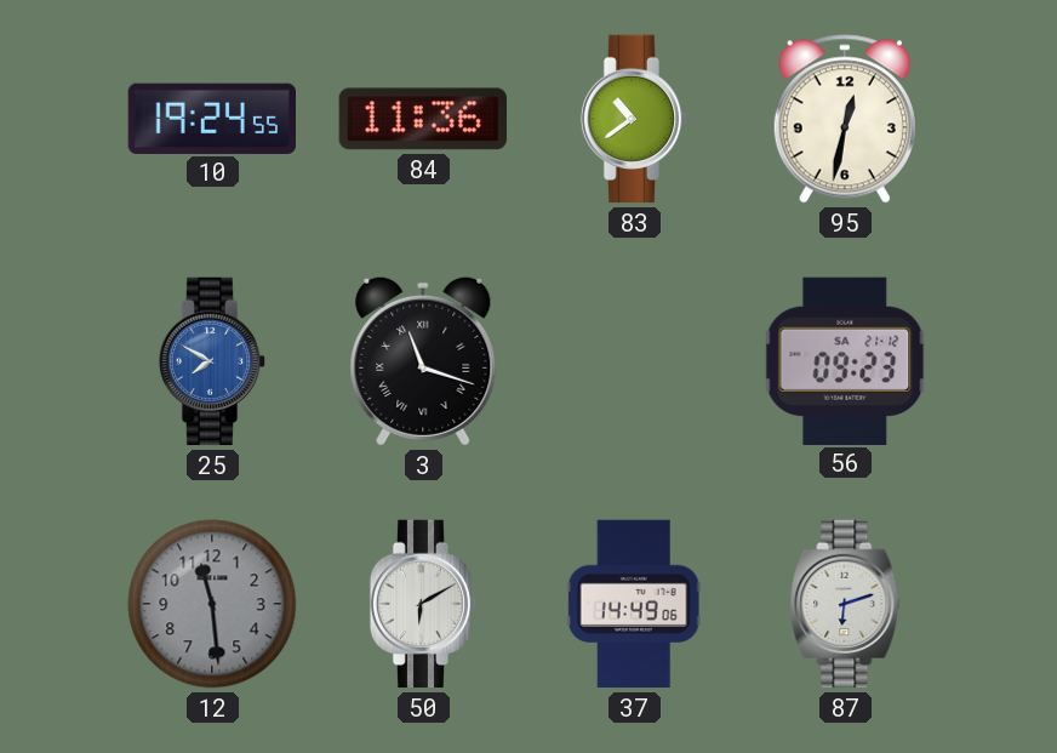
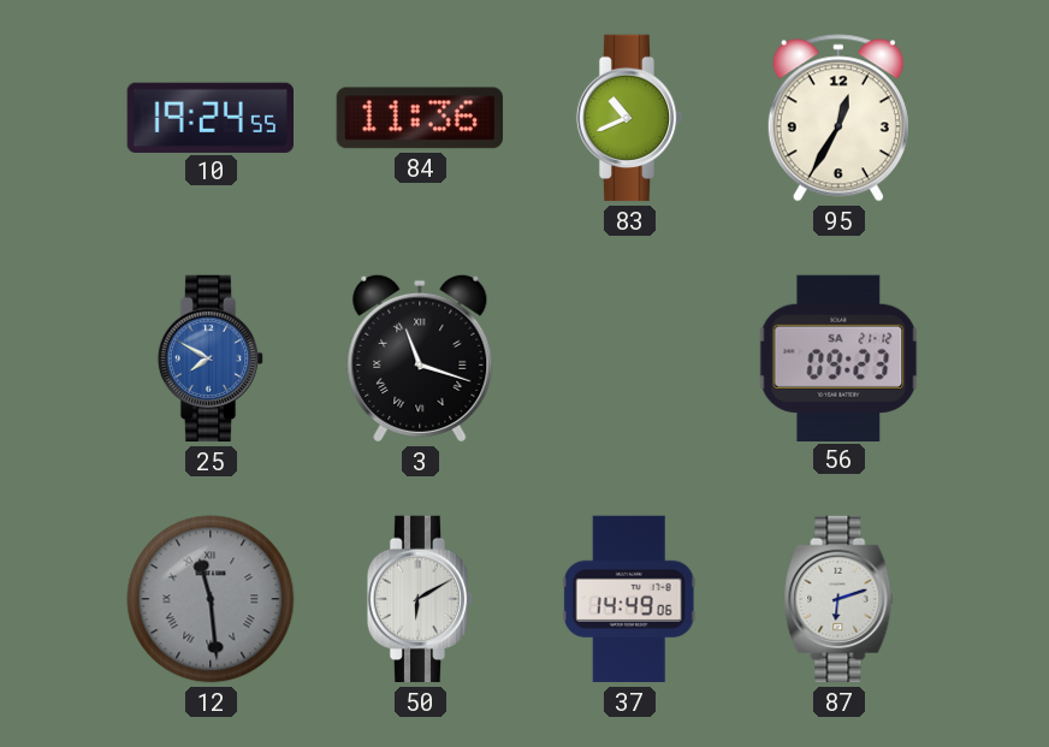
83: 10:39 -> 10:41 (629, 118)
95: 12:32 -> 12:35 (838, 118)
12 numerals: Arabic -> Roman (211, 599)
